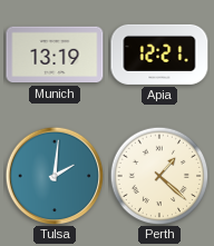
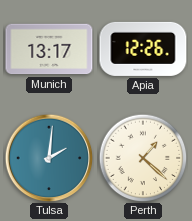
Munich: 13:19 -> 13:17 (49, 49)
Apia: 12:21 -> 12:26 (143, 49)
